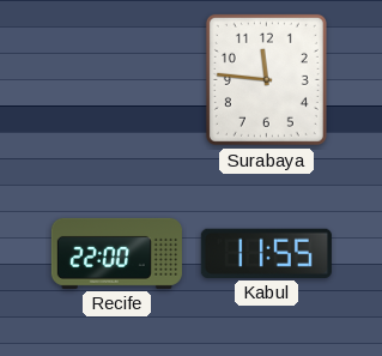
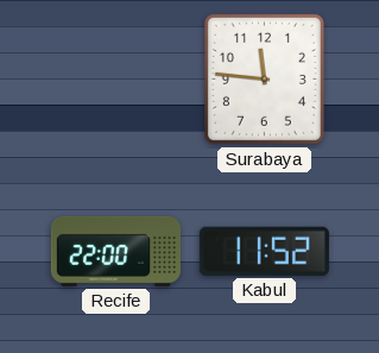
Kabul: 11:55 -> 11:52 (264, 251)
